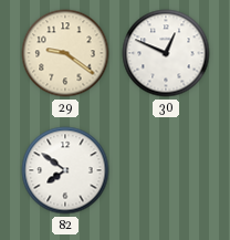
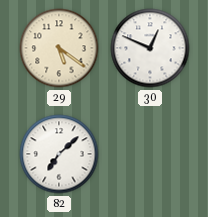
29: 9:21 -> 5:21 (59, 48)
82: 7:51 -> 7:08 (59, 154)
